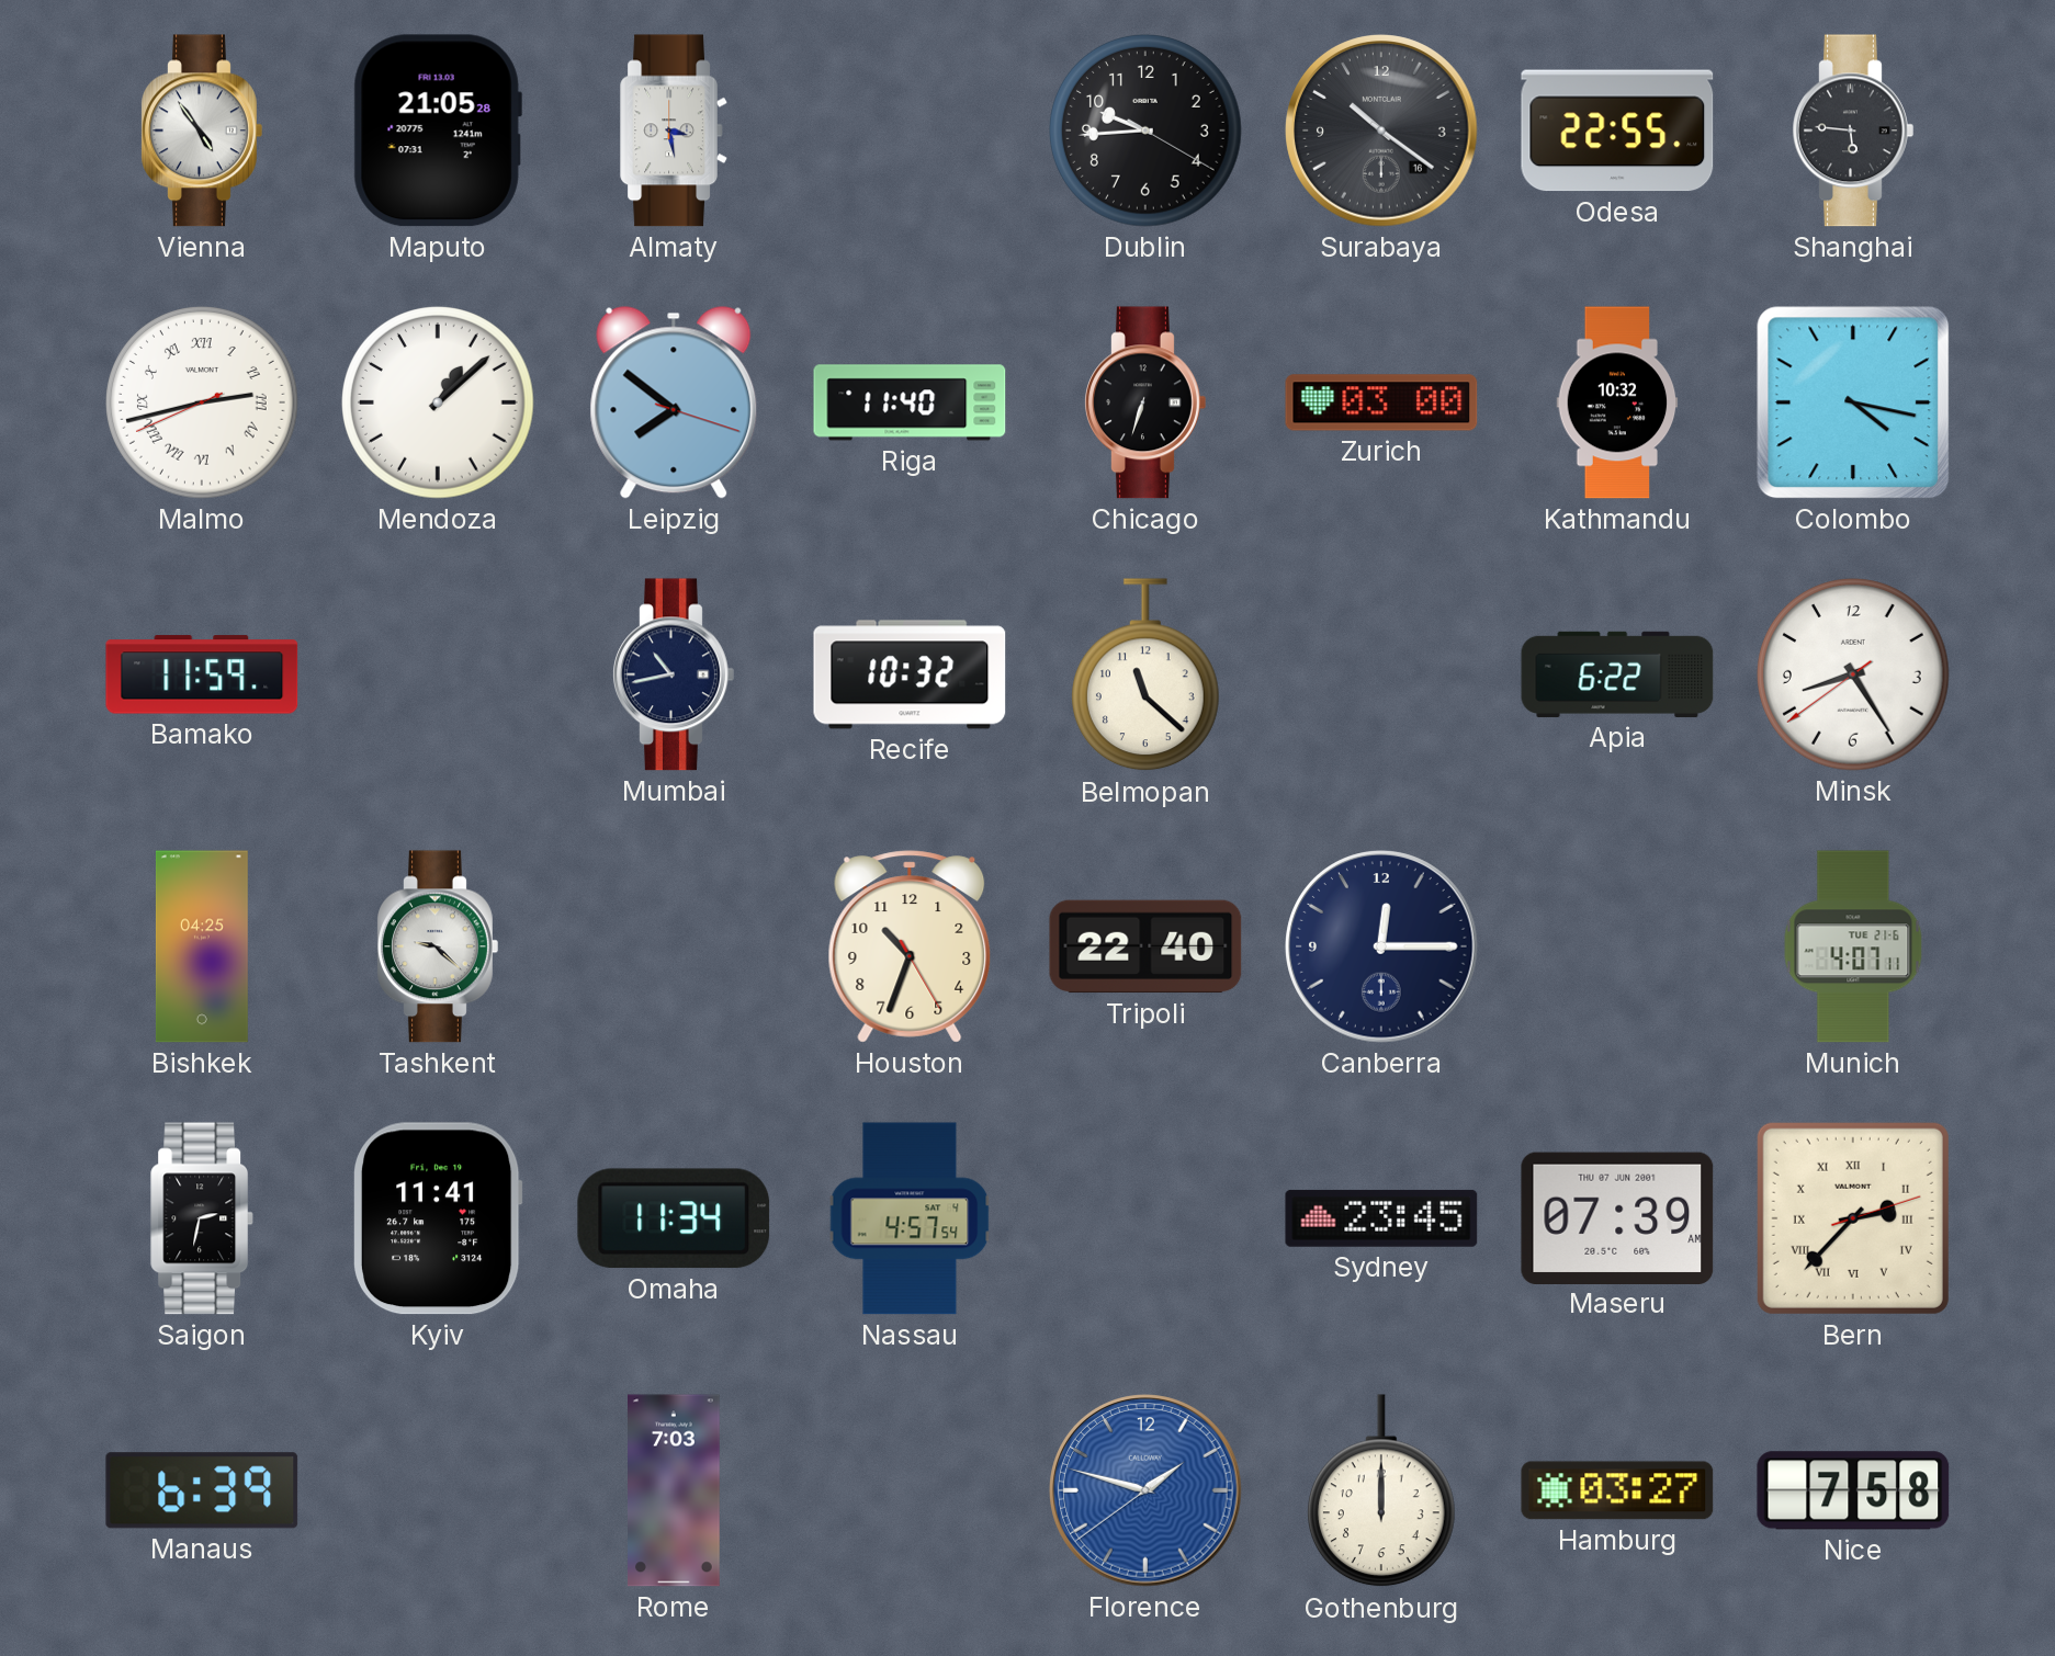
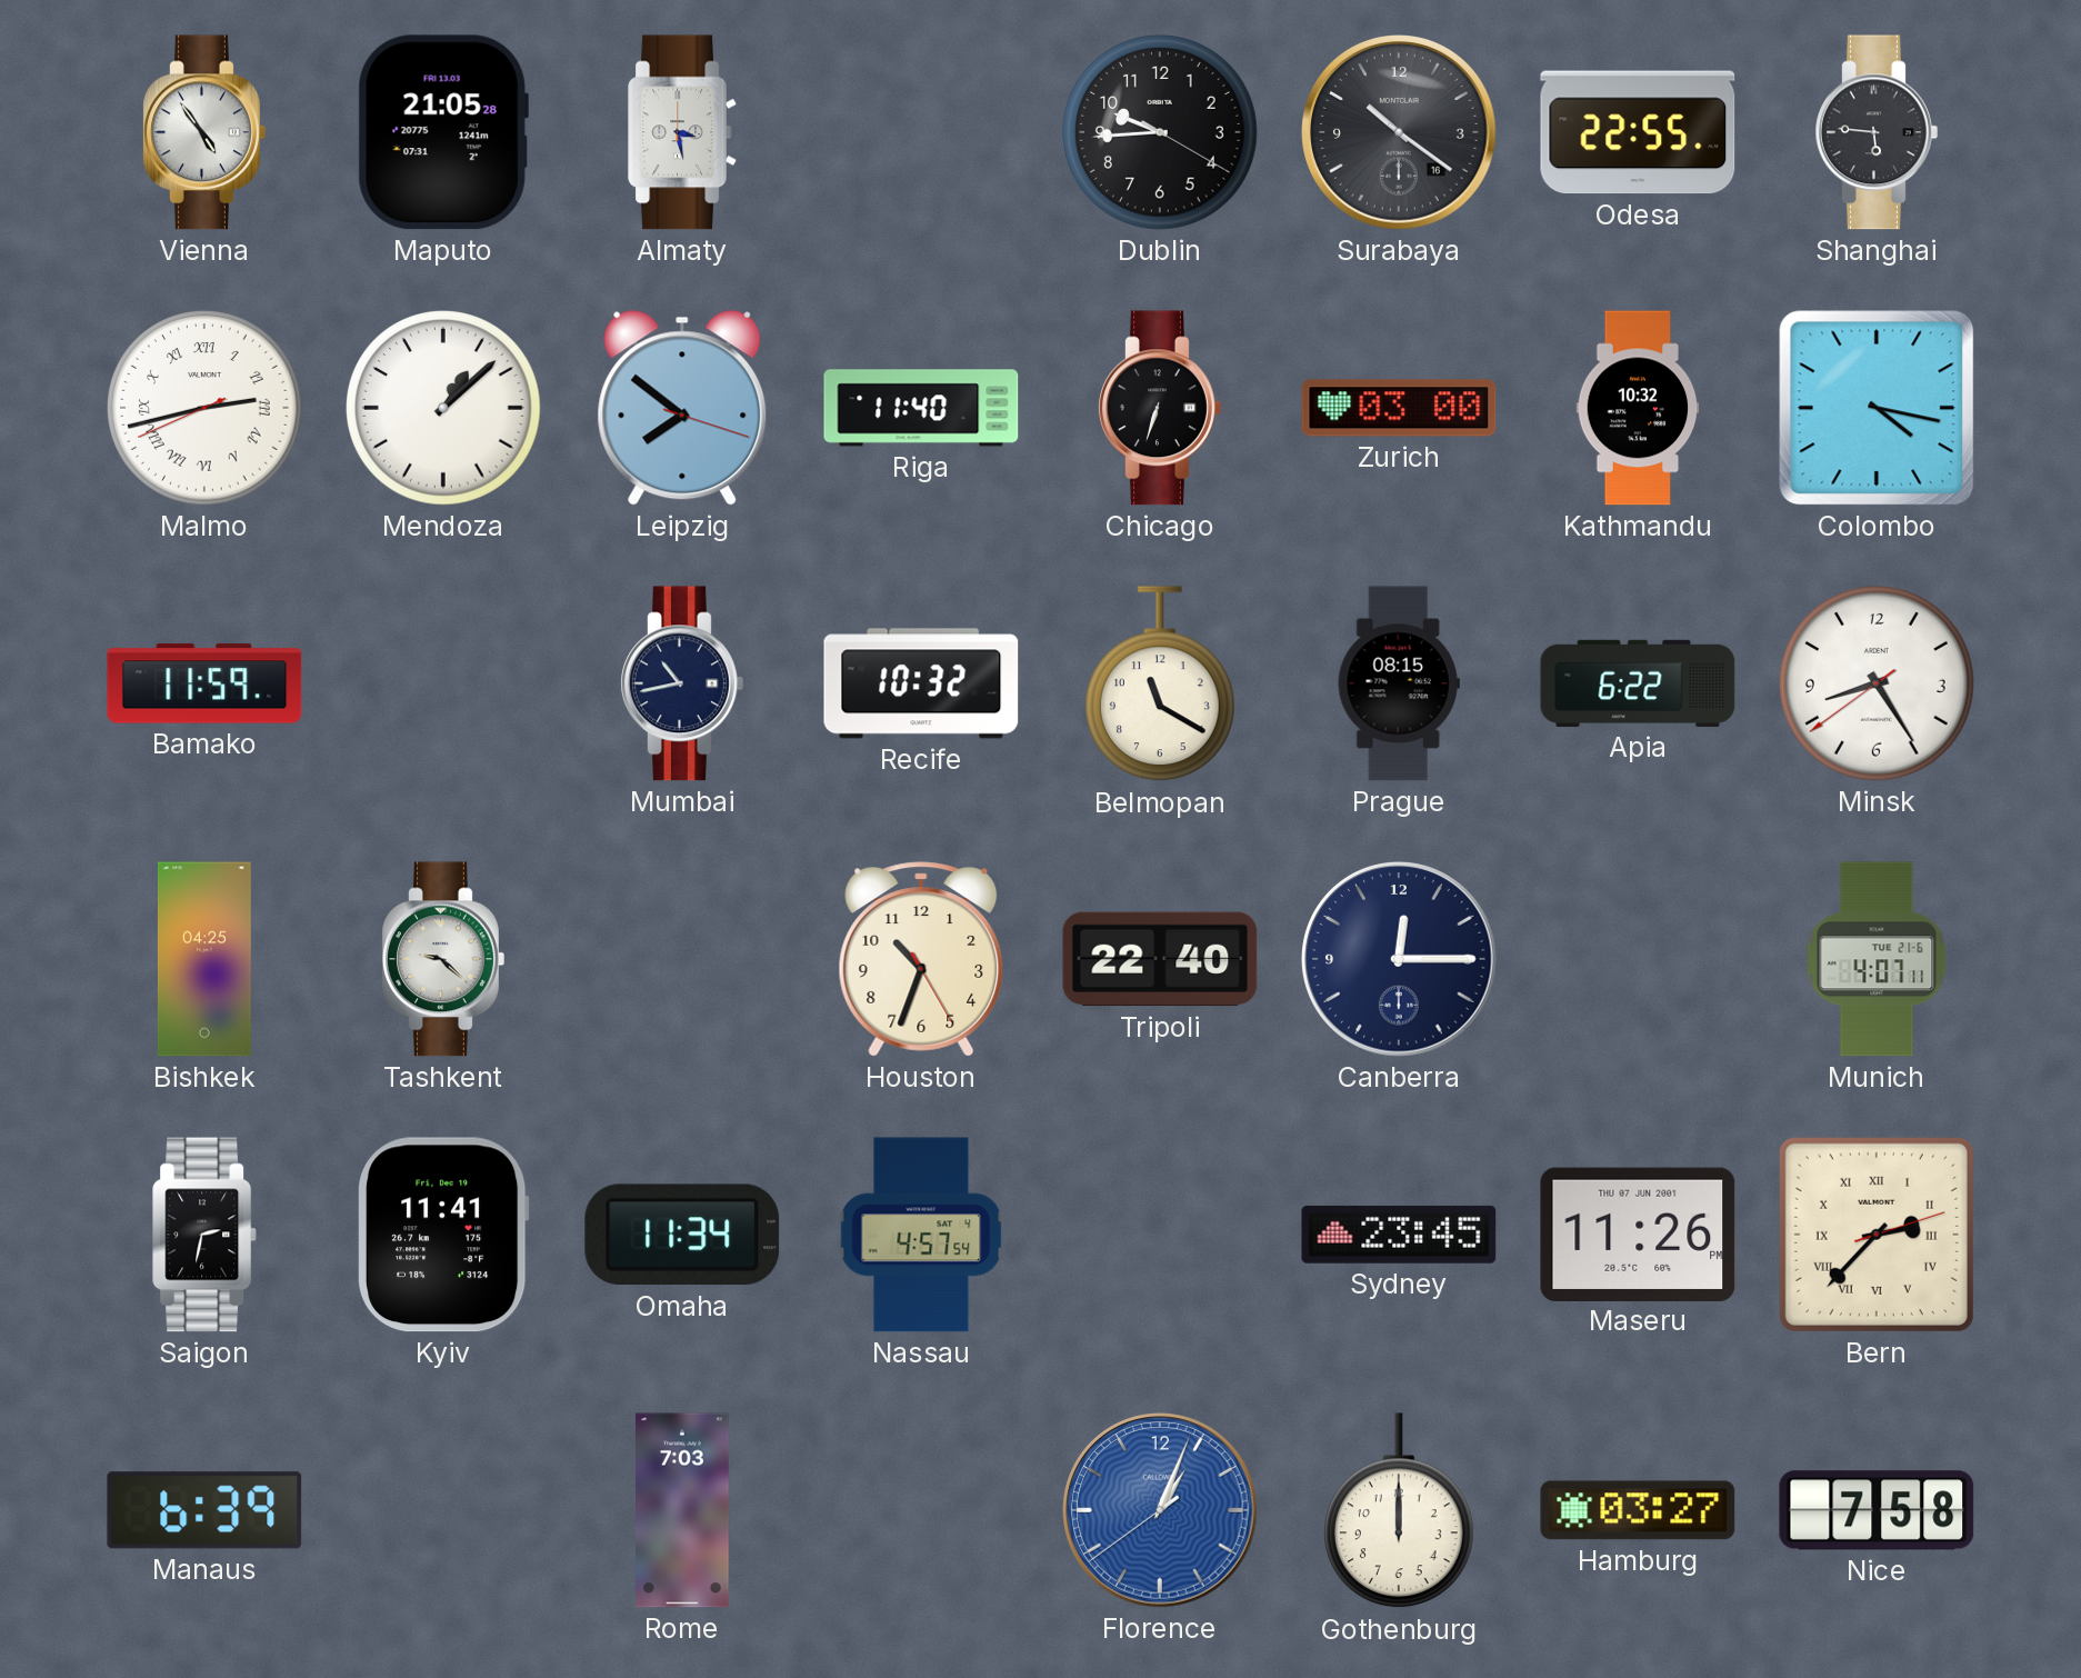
Belmopan: 11:22 -> 11:20 (1160, 685)
Prague: none -> 08:15 (1399, 683)
Maseru: 07:39 -> 11:26 (1638, 1233)
Florence: 1:47 -> 1:03 (1160, 1510)
